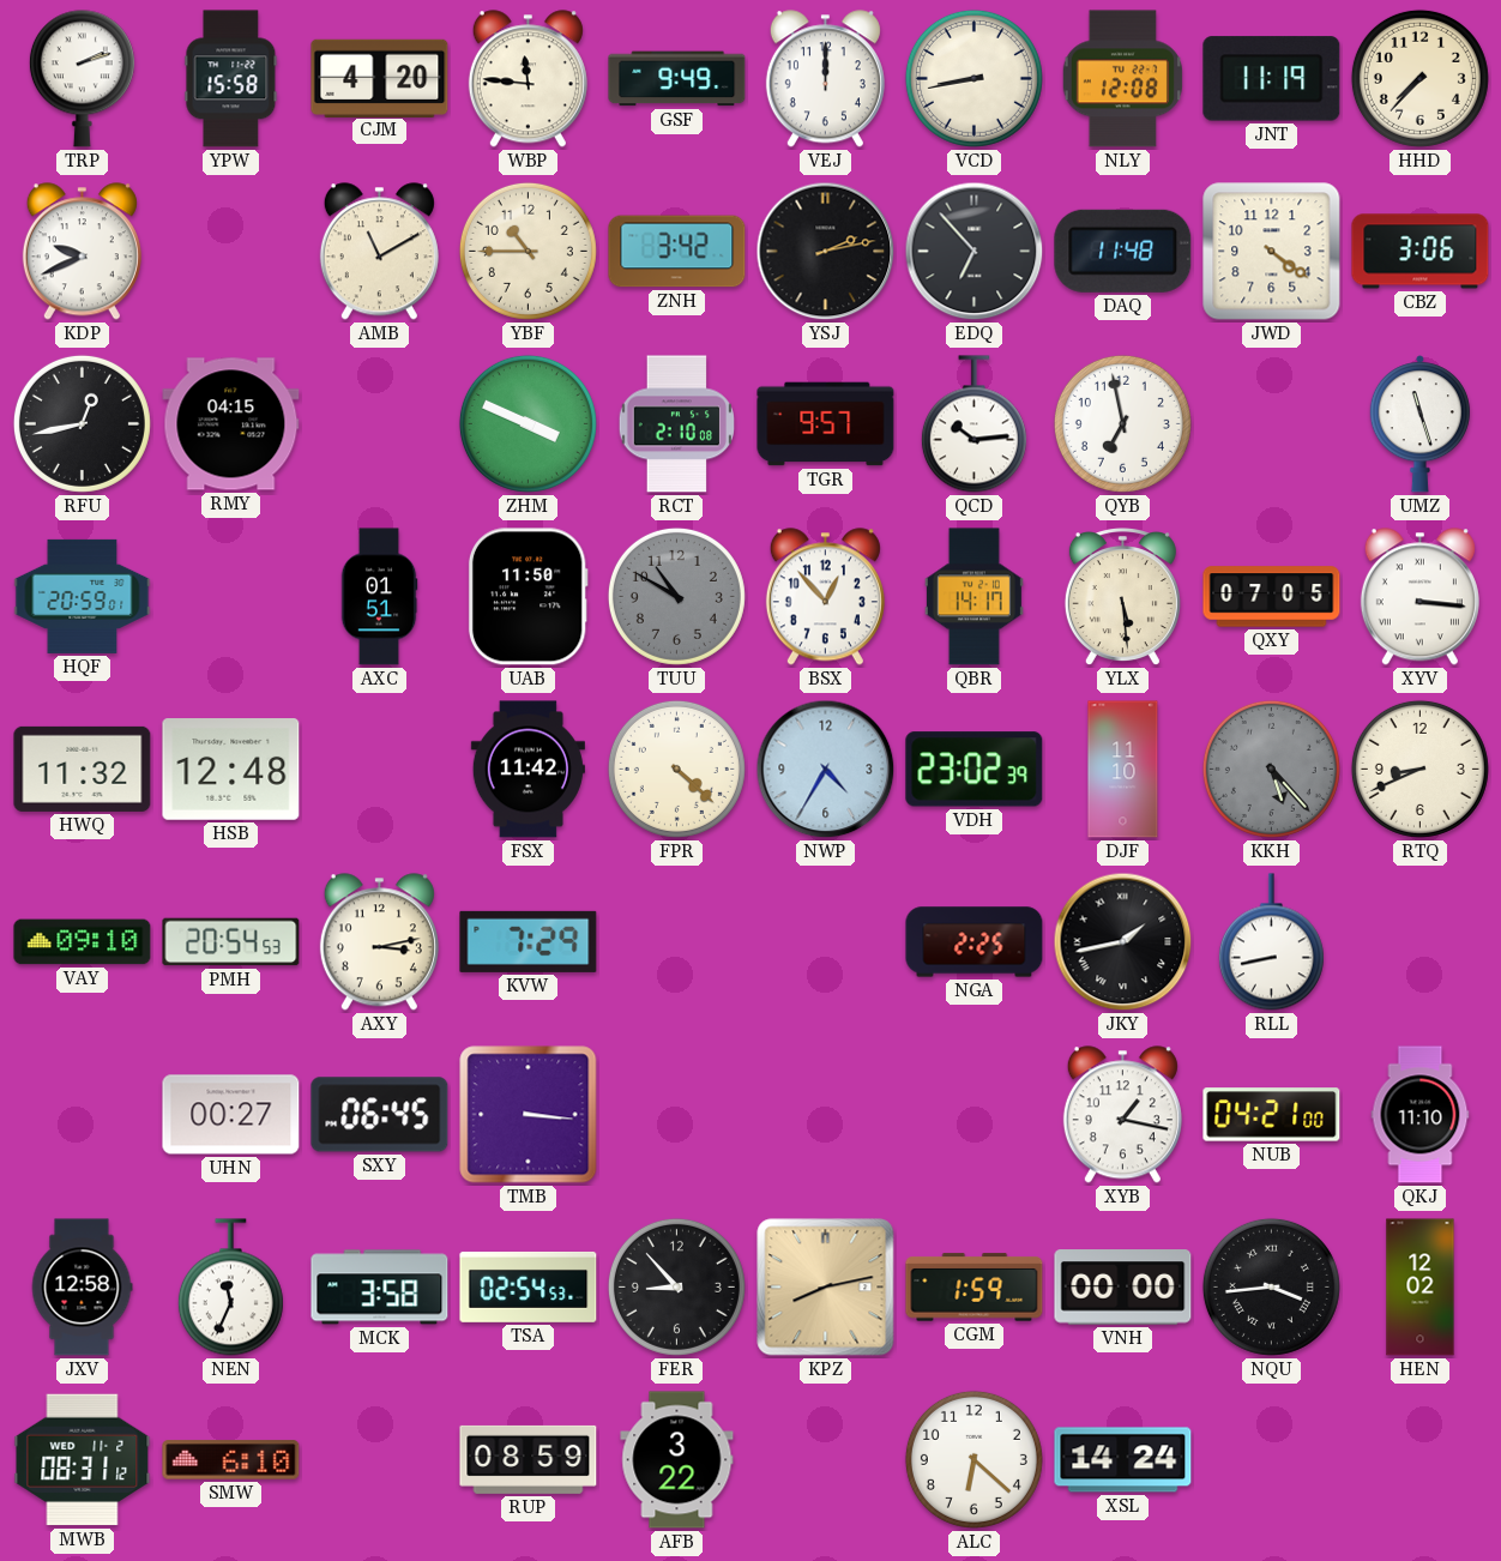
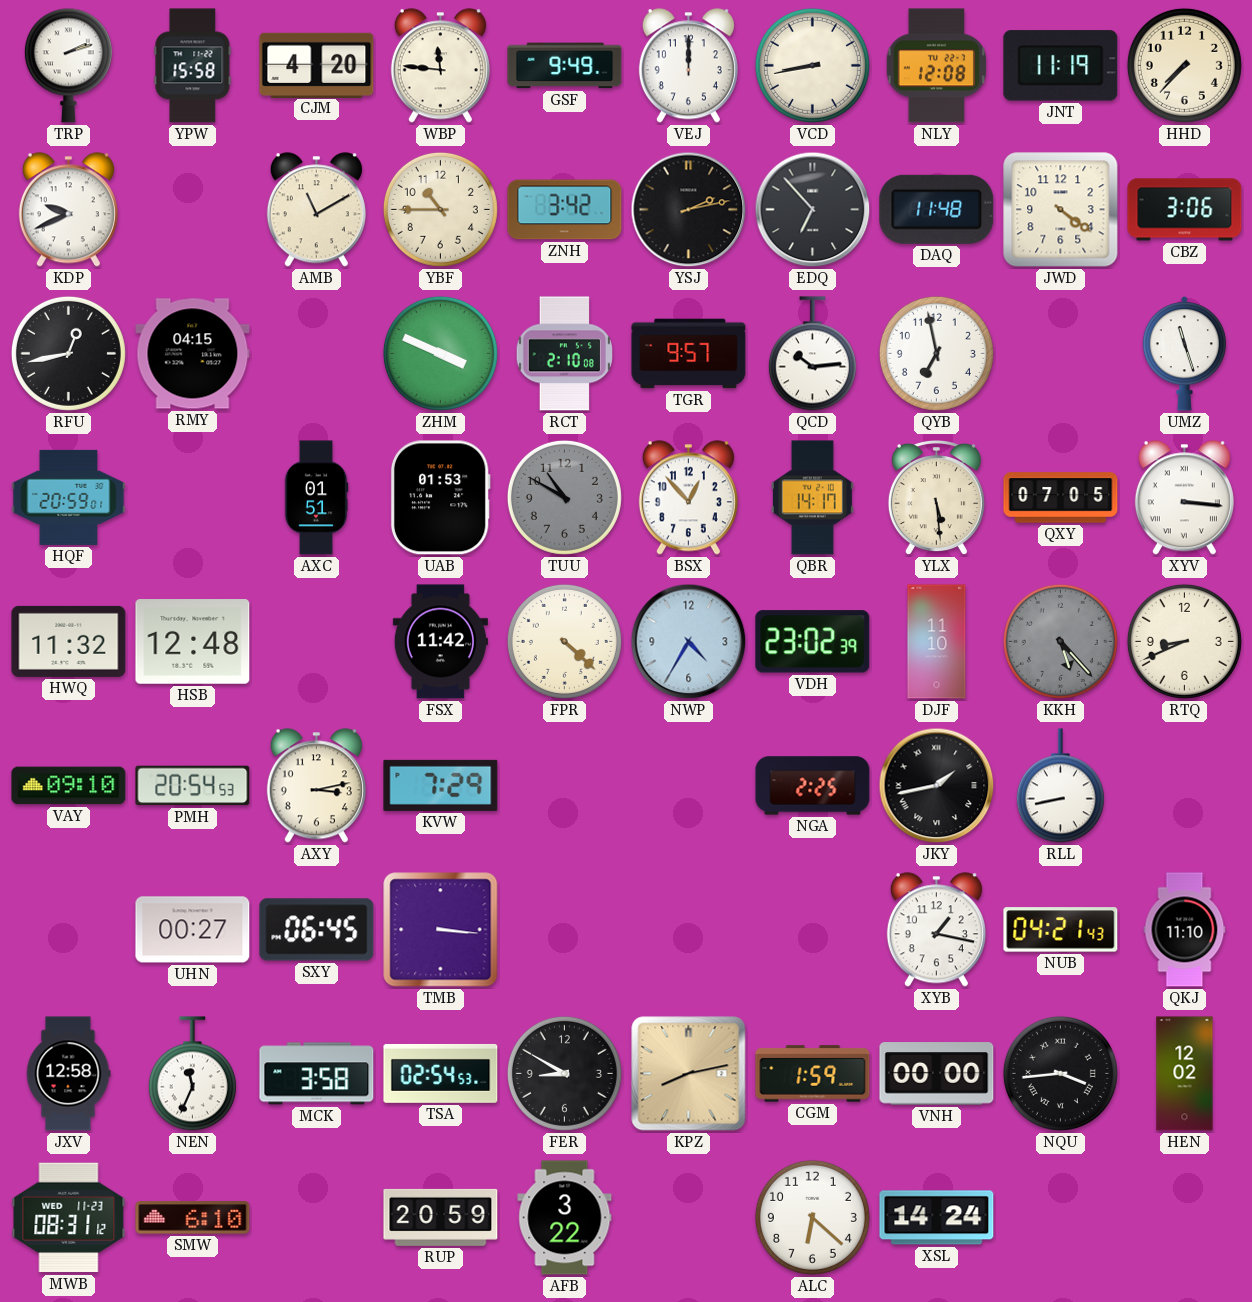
UAB: 11:50 -> 01:53 (440, 498)
NUB: 04:21:00 -> 04:21:43 (1061, 930)
FER: 8:53 -> 8:50 (564, 1073)
MWB date: WED 11-2 -> WED 11-23 (69, 1218)
RUP: 08:59 -> 20:59 (441, 1217)
